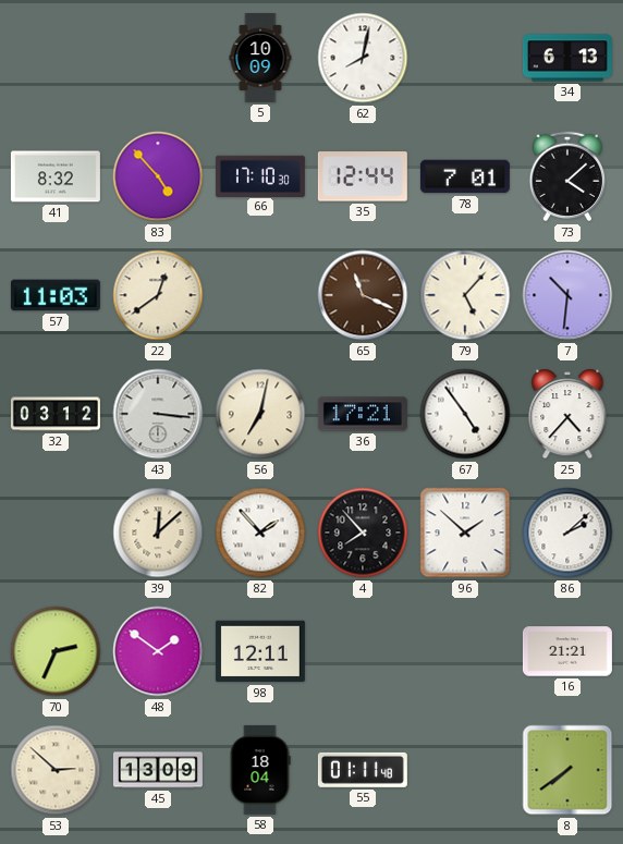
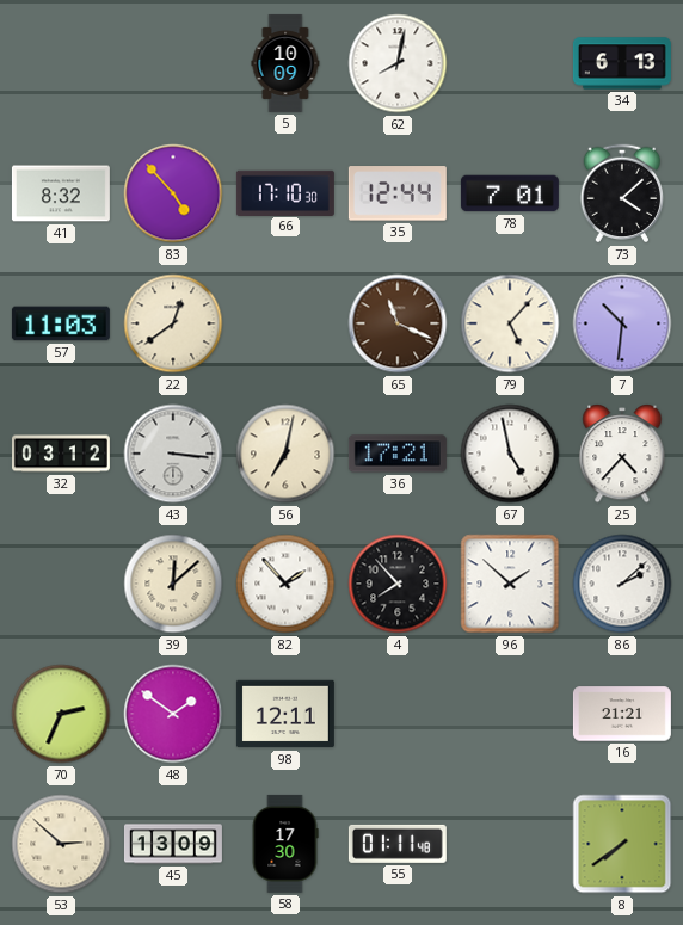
67: 4:54 -> 4:58 (510, 454)
58: 18:04 -> 17:30 (285, 844)
